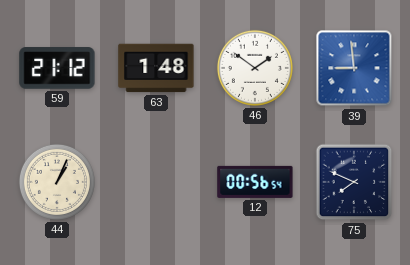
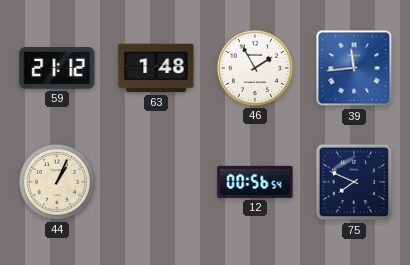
46: 1:51 -> 1:55 (255, 68)
39: 8:59 -> 11:44 (354, 68)
